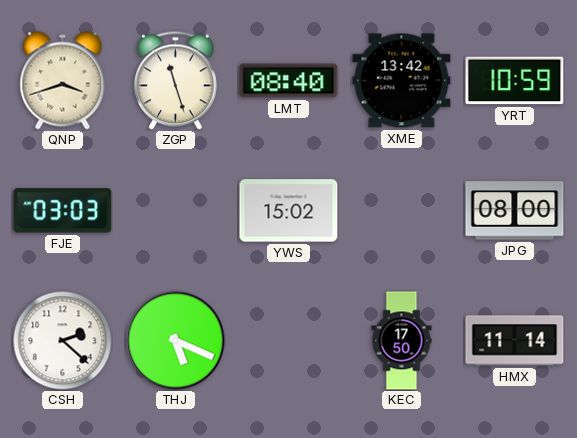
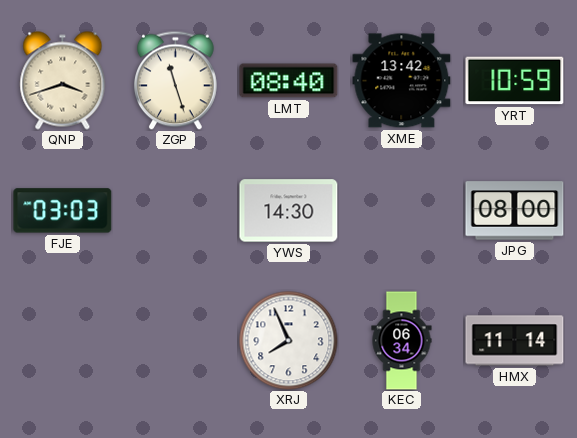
YWS: 15:02 -> 14:30 (289, 211)
CSH: 2:22 -> none (63, 341)
THJ: 5:19 -> none (176, 341)
XRJ: none -> 7:56 (289, 341)
KEC: 17:50 -> 06:34 (402, 341)
